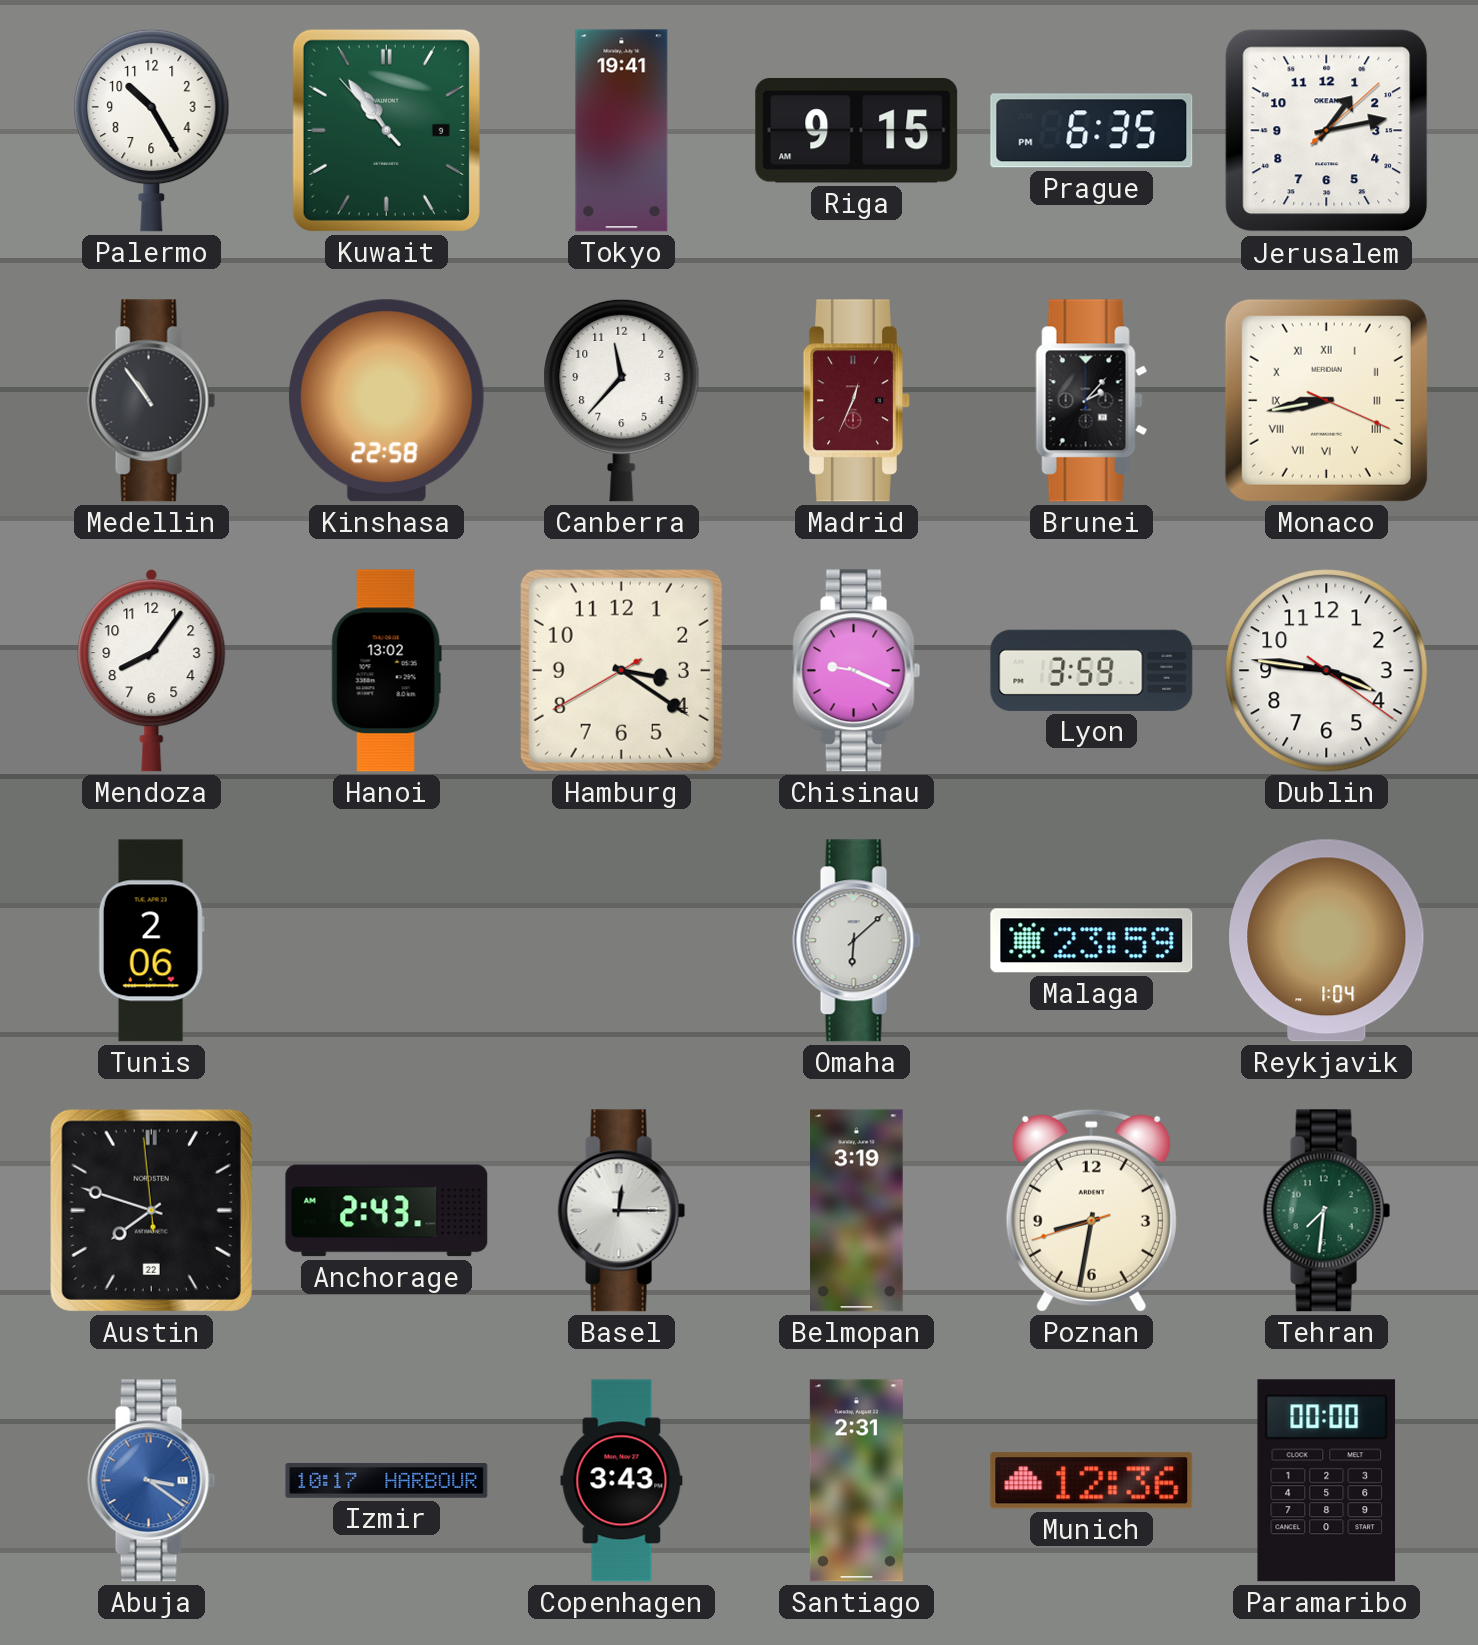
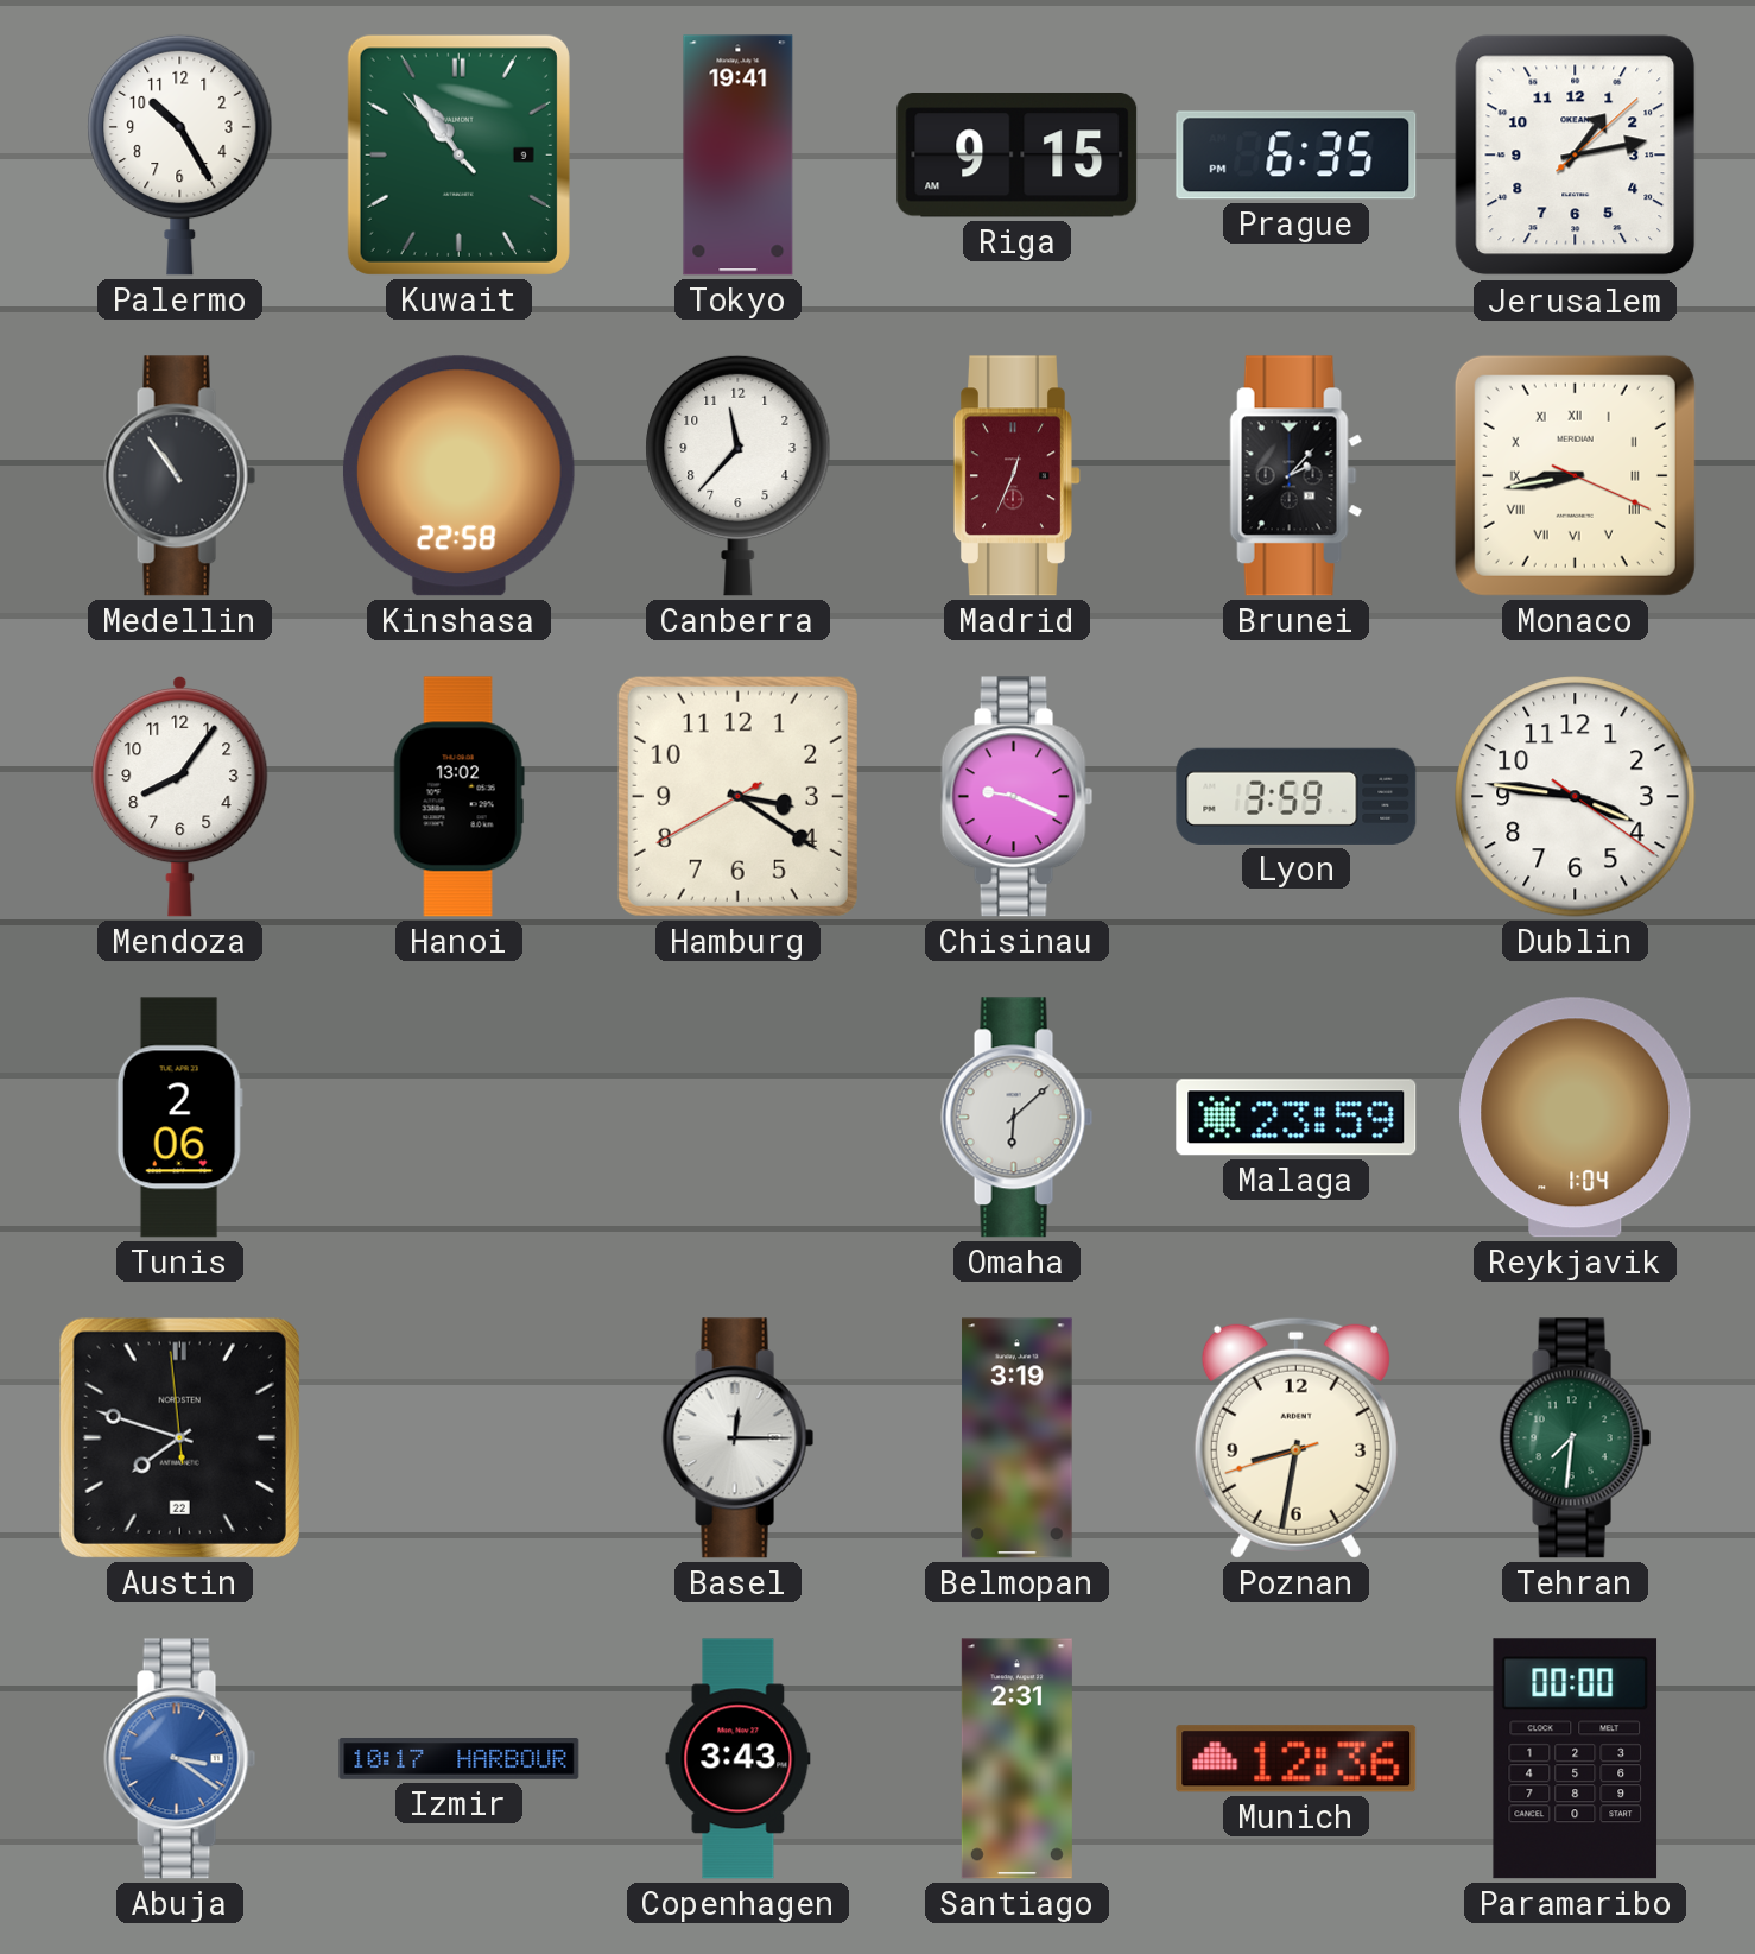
Anchorage: 2:43 -> none (387, 1211)
